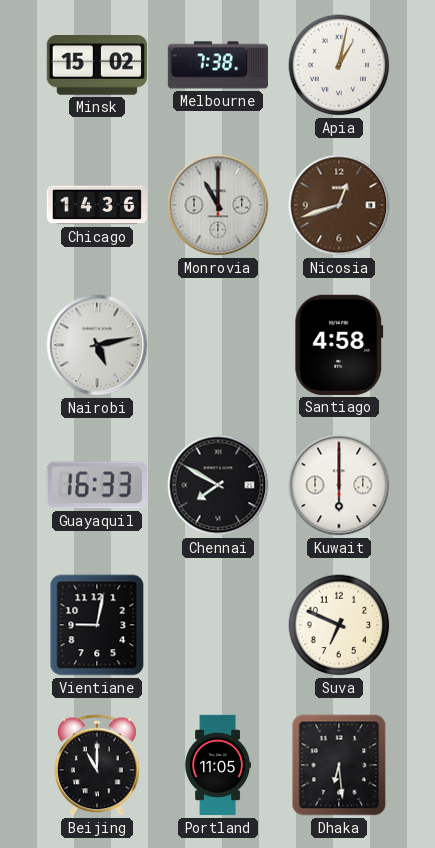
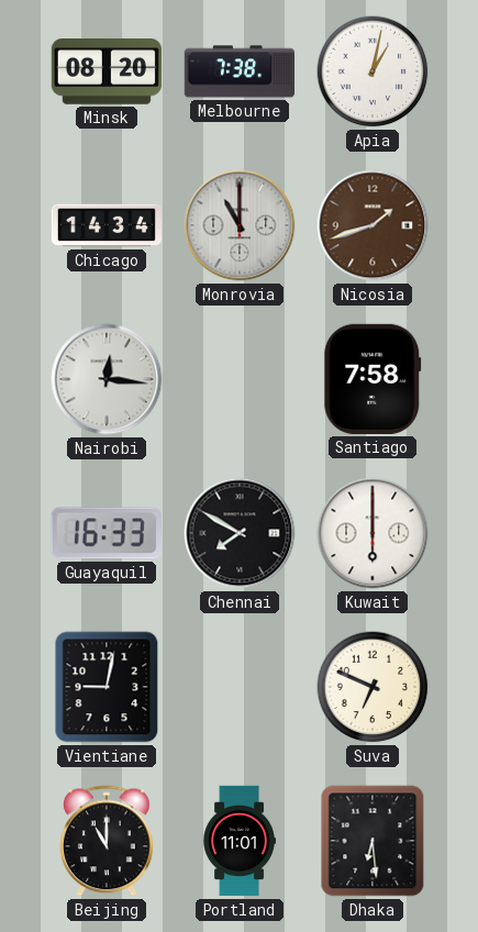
Minsk: 15:02 -> 08:20 (107, 71)
Chicago: 14:36 -> 14:34 (105, 225)
Nicosia: 12:42 -> 1:42 (373, 225)
Nairobi: 5:13 -> 12:16 (107, 379)
Santiago: 4:58 -> 7:58 (373, 379)
Portland: 11:05 -> 11:01 (240, 841)
